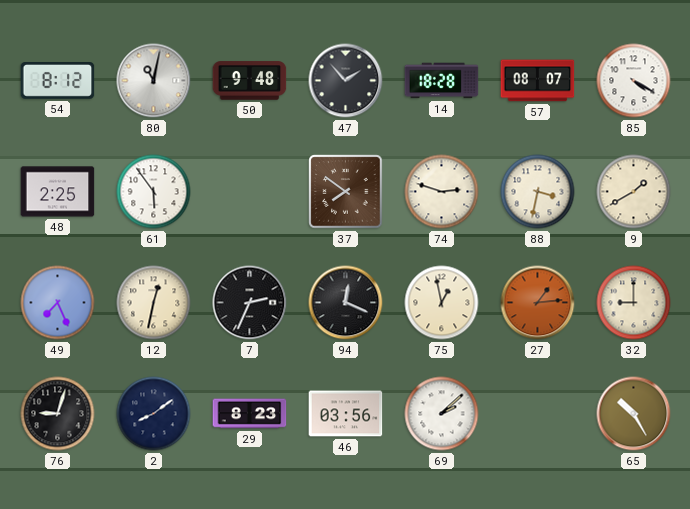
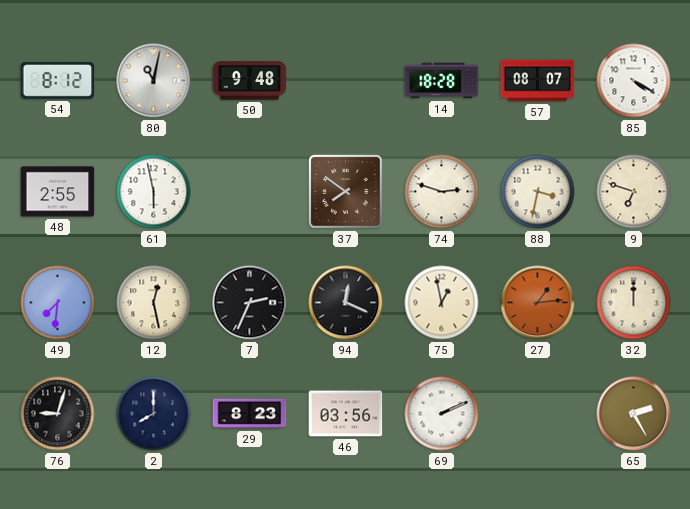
47: 1:53 -> none (346, 81)
48: 2:25 -> 2:55 (58, 192)
61: 5:54 -> 5:58 (154, 192)
9: 1:40 -> 6:48 (634, 192)
49: 7:26 -> 7:31 (58, 303)
12: 12:32 -> 12:28 (154, 303)
32: 9:00 -> 12:00 (634, 303)
2: 8:09 -> 8:00 (154, 414)
69: 2:08 -> 2:11 (442, 414)
65: 10:25 -> 2:25 (634, 414)
